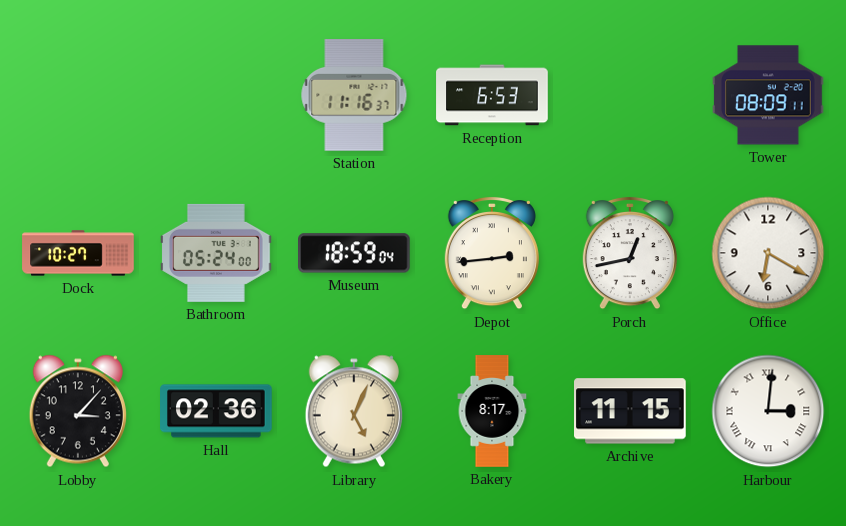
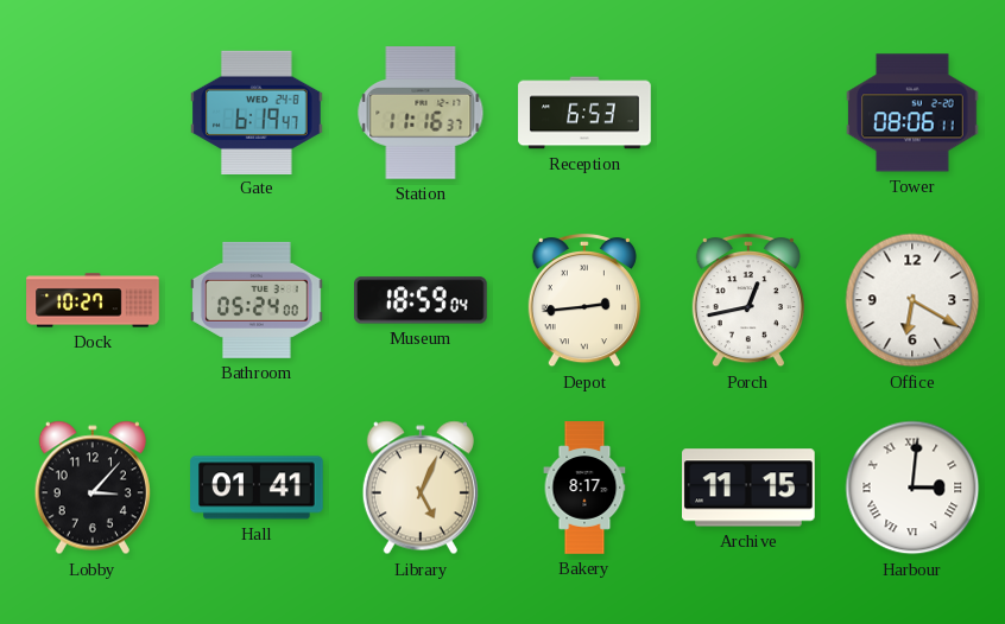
Gate: none -> 6:19 (258, 112)
Tower: 08:09 -> 08:06 (912, 113)
Hall: 02:36 -> 01:41 (257, 488)
